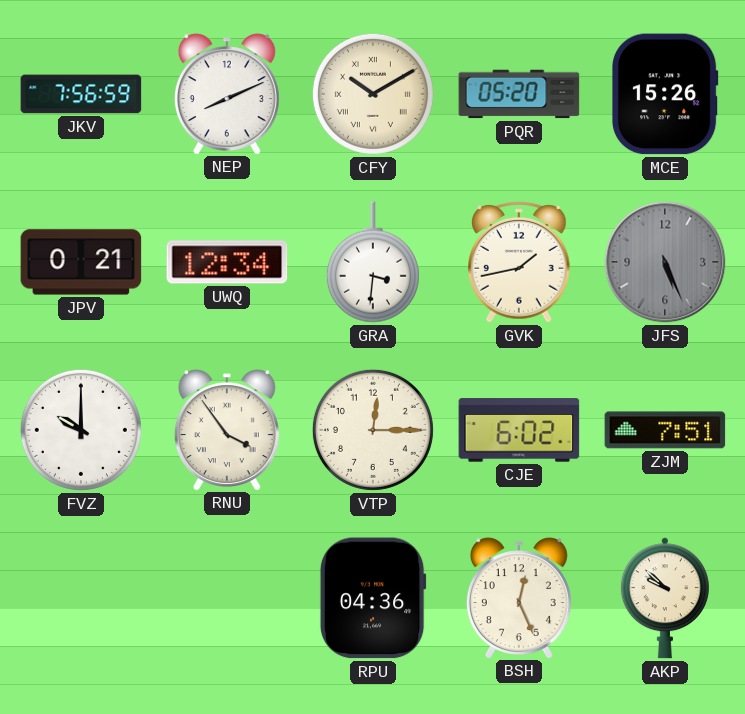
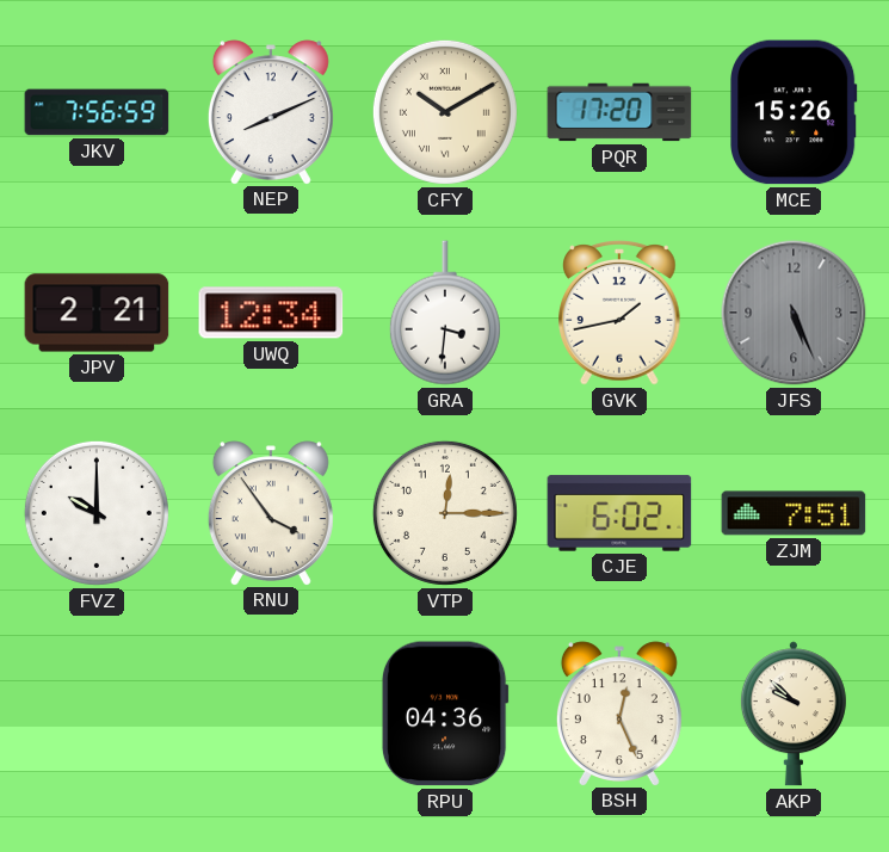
PQR: 05:20 -> 17:20 (619, 112)
JPV: 0:21 -> 2:21 (97, 313)
